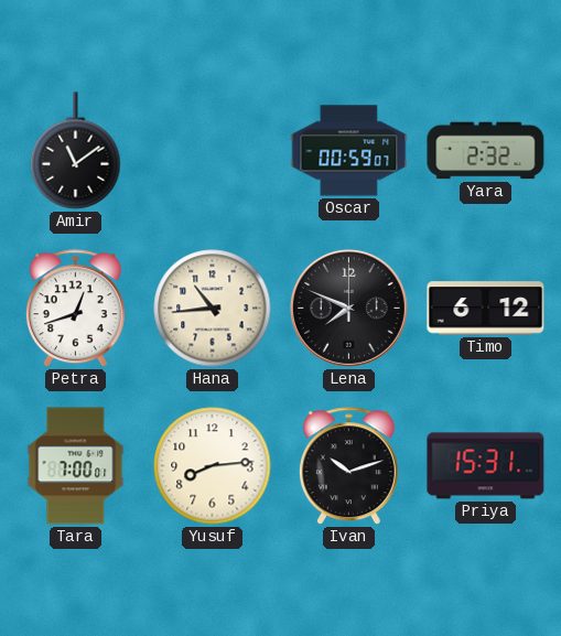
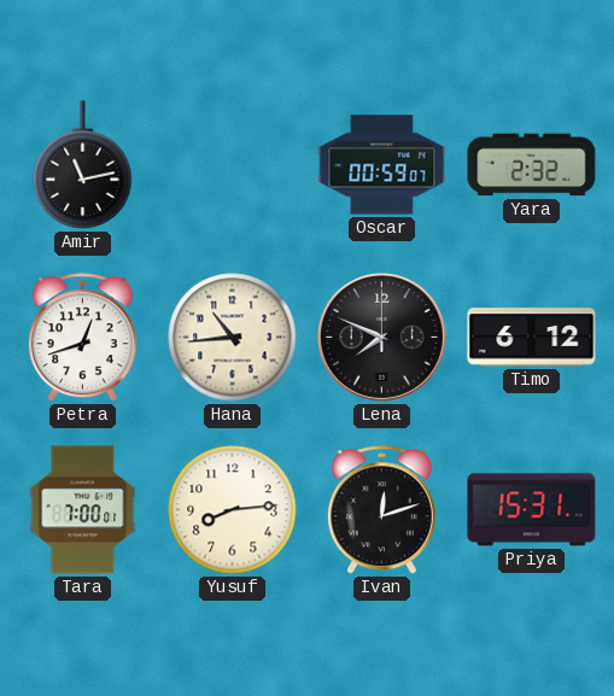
Amir: 11:09 -> 11:13 (83, 165)
Ivan: 10:12 -> 12:12 (381, 510)
